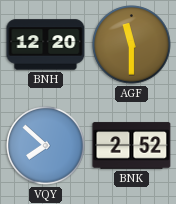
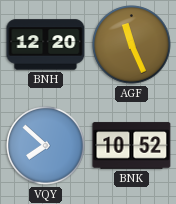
AGF: 11:30 -> 11:26 (132, 45)
BNK: 2:52 -> 10:52 (132, 146)
